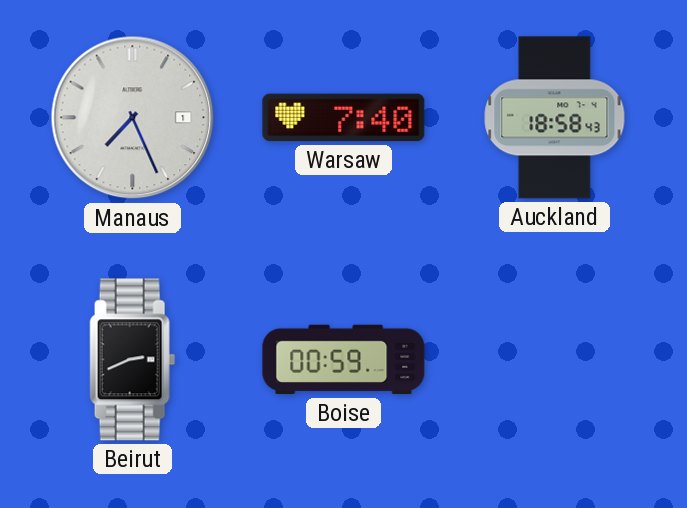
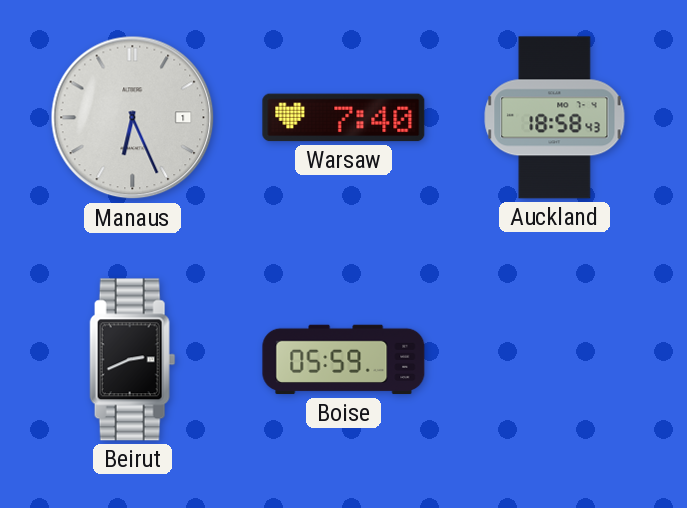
Manaus: 7:26 -> 6:26 (133, 118)
Boise: 00:59 -> 05:59 (344, 360)
